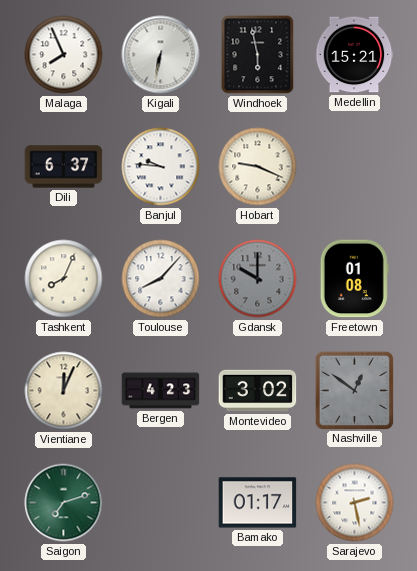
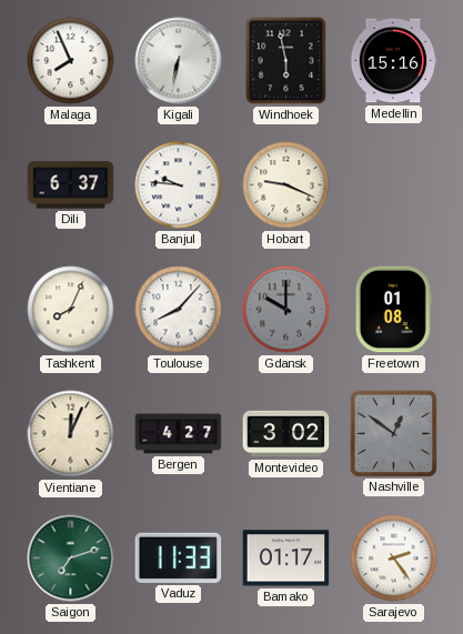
Medellin: 15:21 -> 15:16 (393, 61)
Bergen: 4:23 -> 4:27 (179, 434)
Vaduz: none -> 11:33 (179, 557)
Sarajevo: 2:28 -> 2:24 (394, 558)
